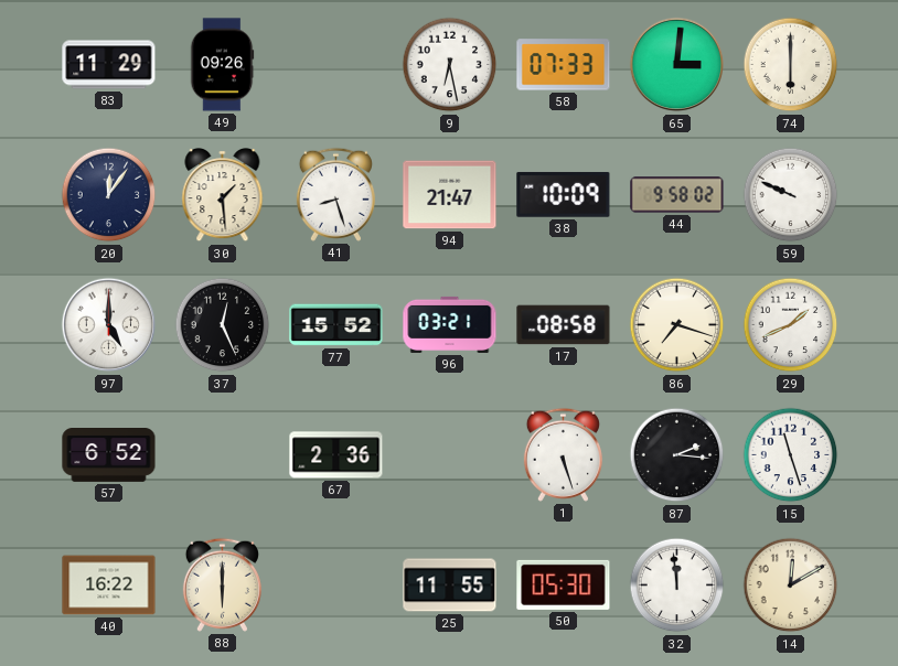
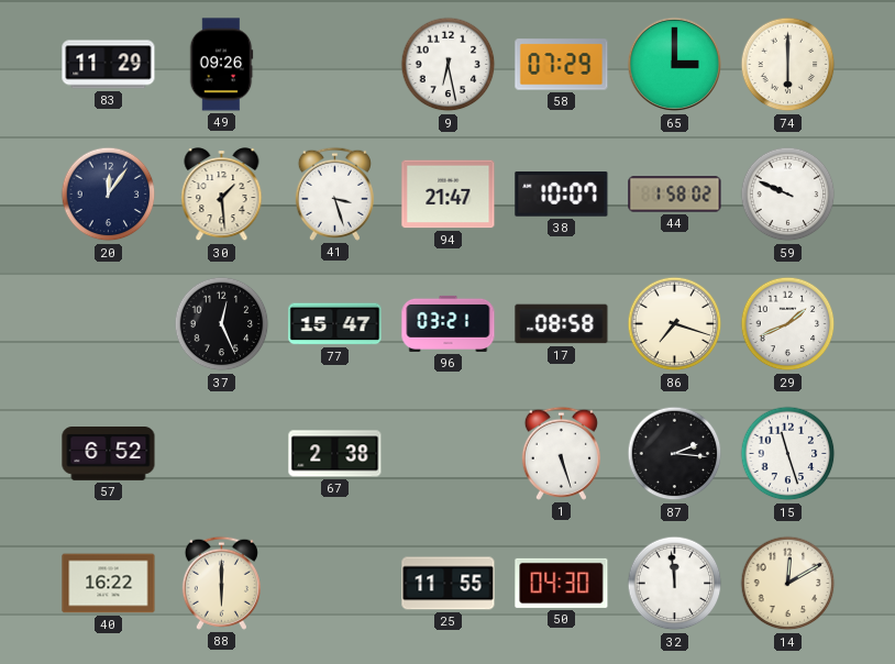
58: 07:33 -> 07:29 (562, 65)
65: 3:01 -> 3:00 (675, 65)
41: 8:27 -> 3:27 (334, 193)
38: 10:09 -> 10:07 (562, 195)
44: 9:58 -> 1:58 (675, 195)
97: 5:00 -> none (109, 325)
77: 15:52 -> 15:47 (335, 324)
67: 2:36 -> 2:38 (335, 454)
50: 05:30 -> 04:30 (562, 583)
